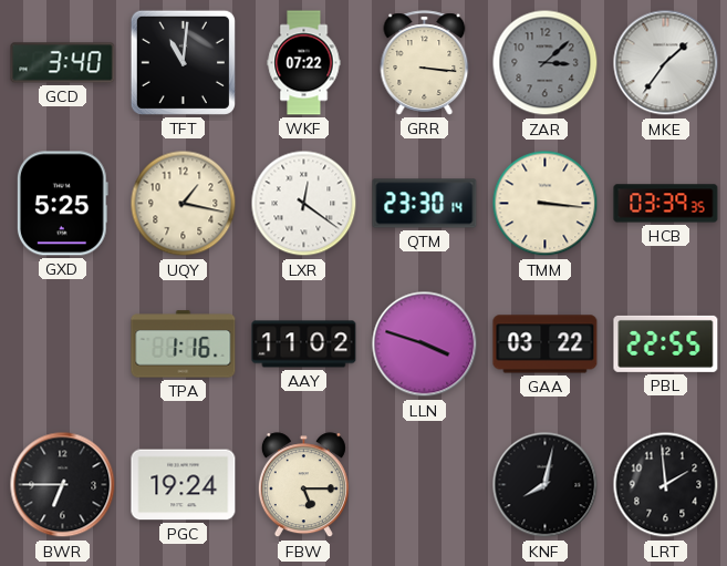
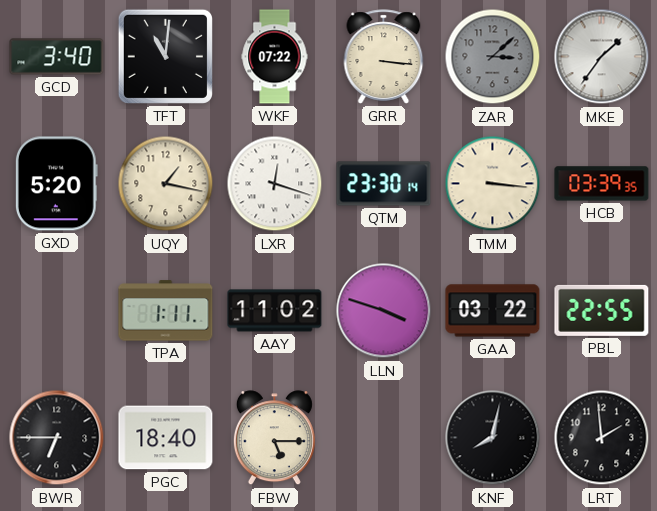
GXD: 5:25 -> 5:20 (56, 184)
LXR: 12:21 -> 12:18 (275, 184)
TPA: 1:16 -> 1:11 (166, 311)
PGC: 19:24 -> 18:40 (166, 438)
